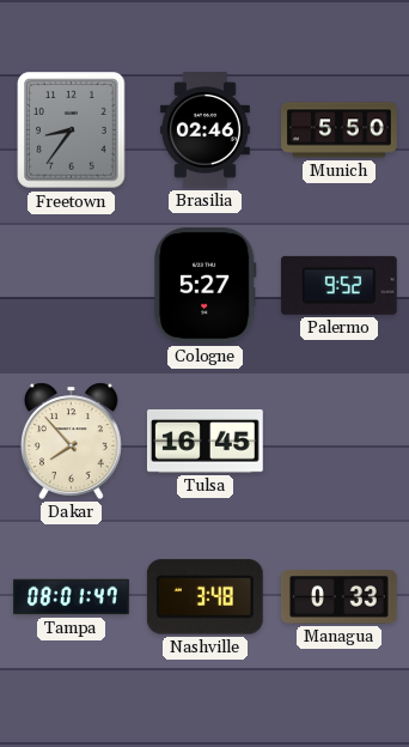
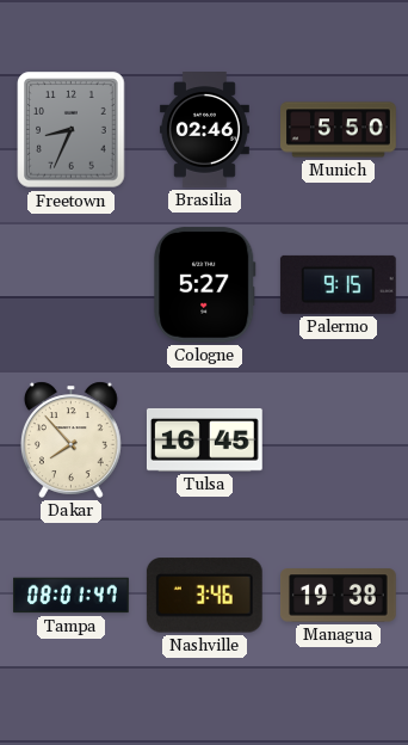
Freetown: 8:36 -> 8:34 (72, 130)
Palermo: 9:52 -> 9:15 (338, 284)
Nashville: 3:48 -> 3:46 (204, 596)
Managua: 0:33 -> 19:38 (339, 596)
